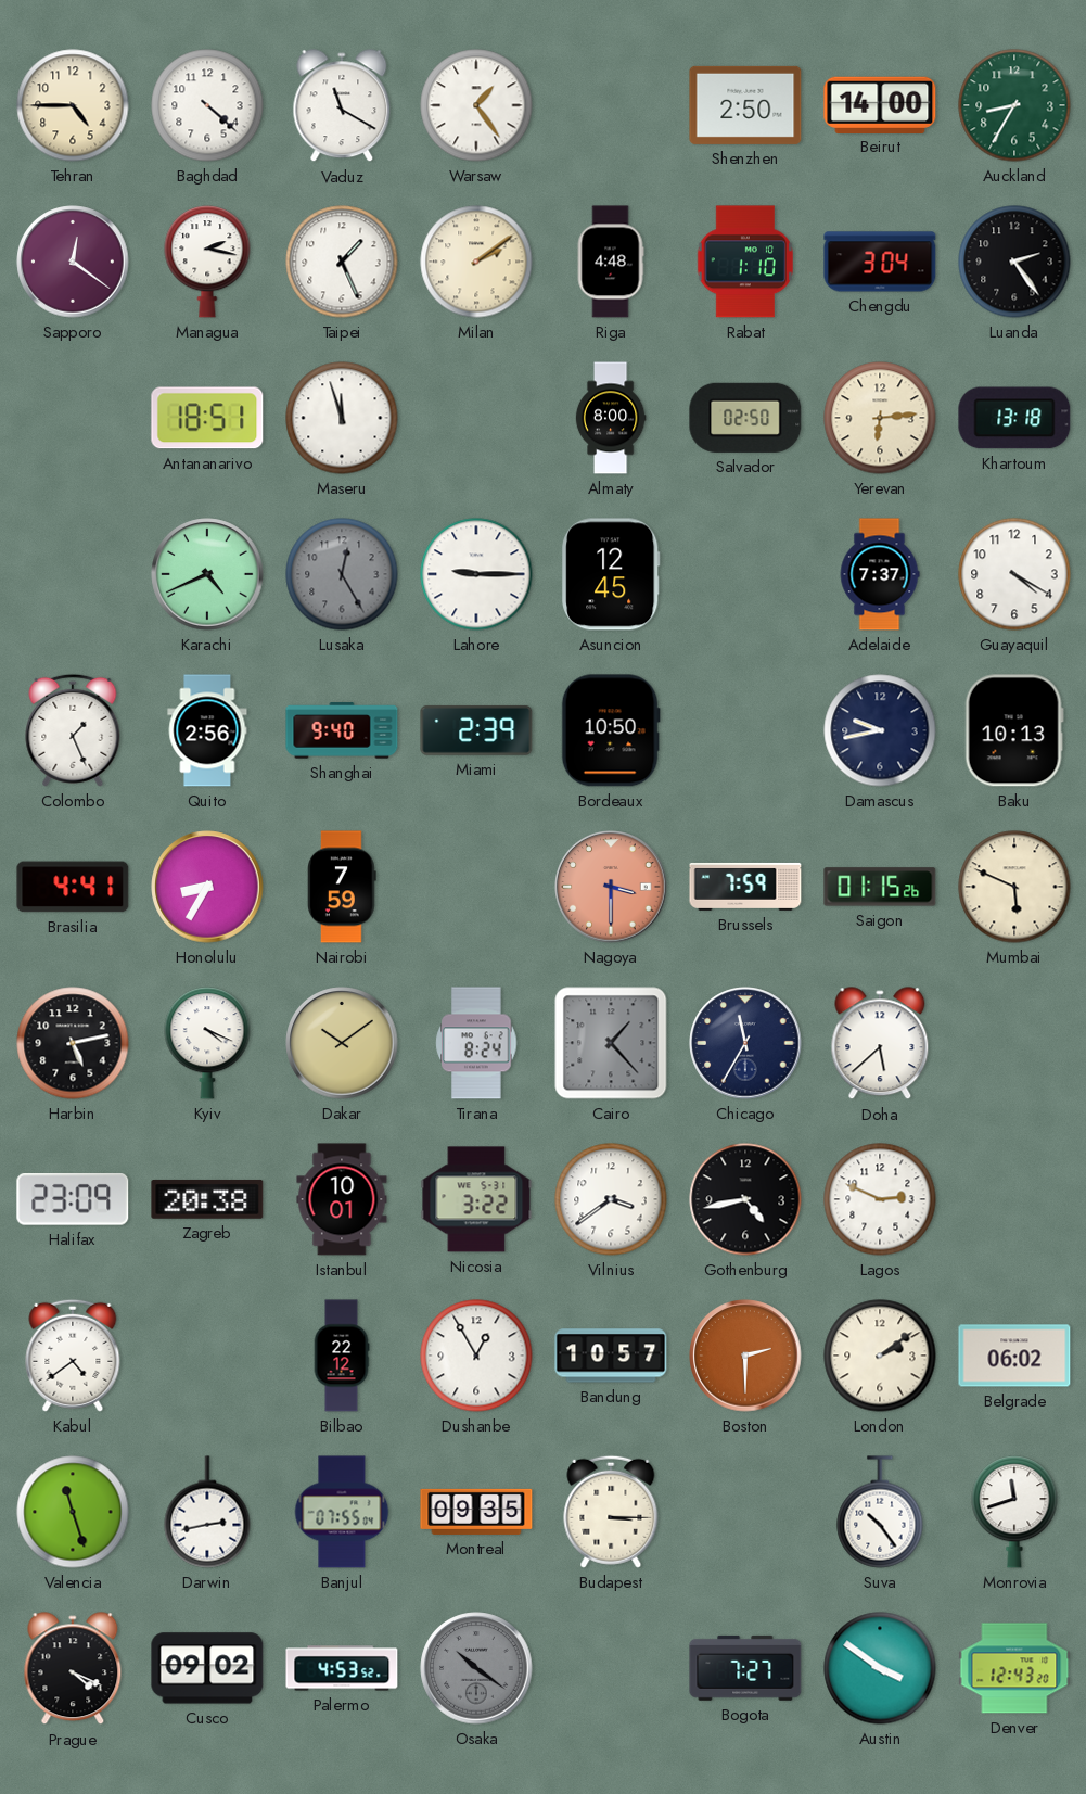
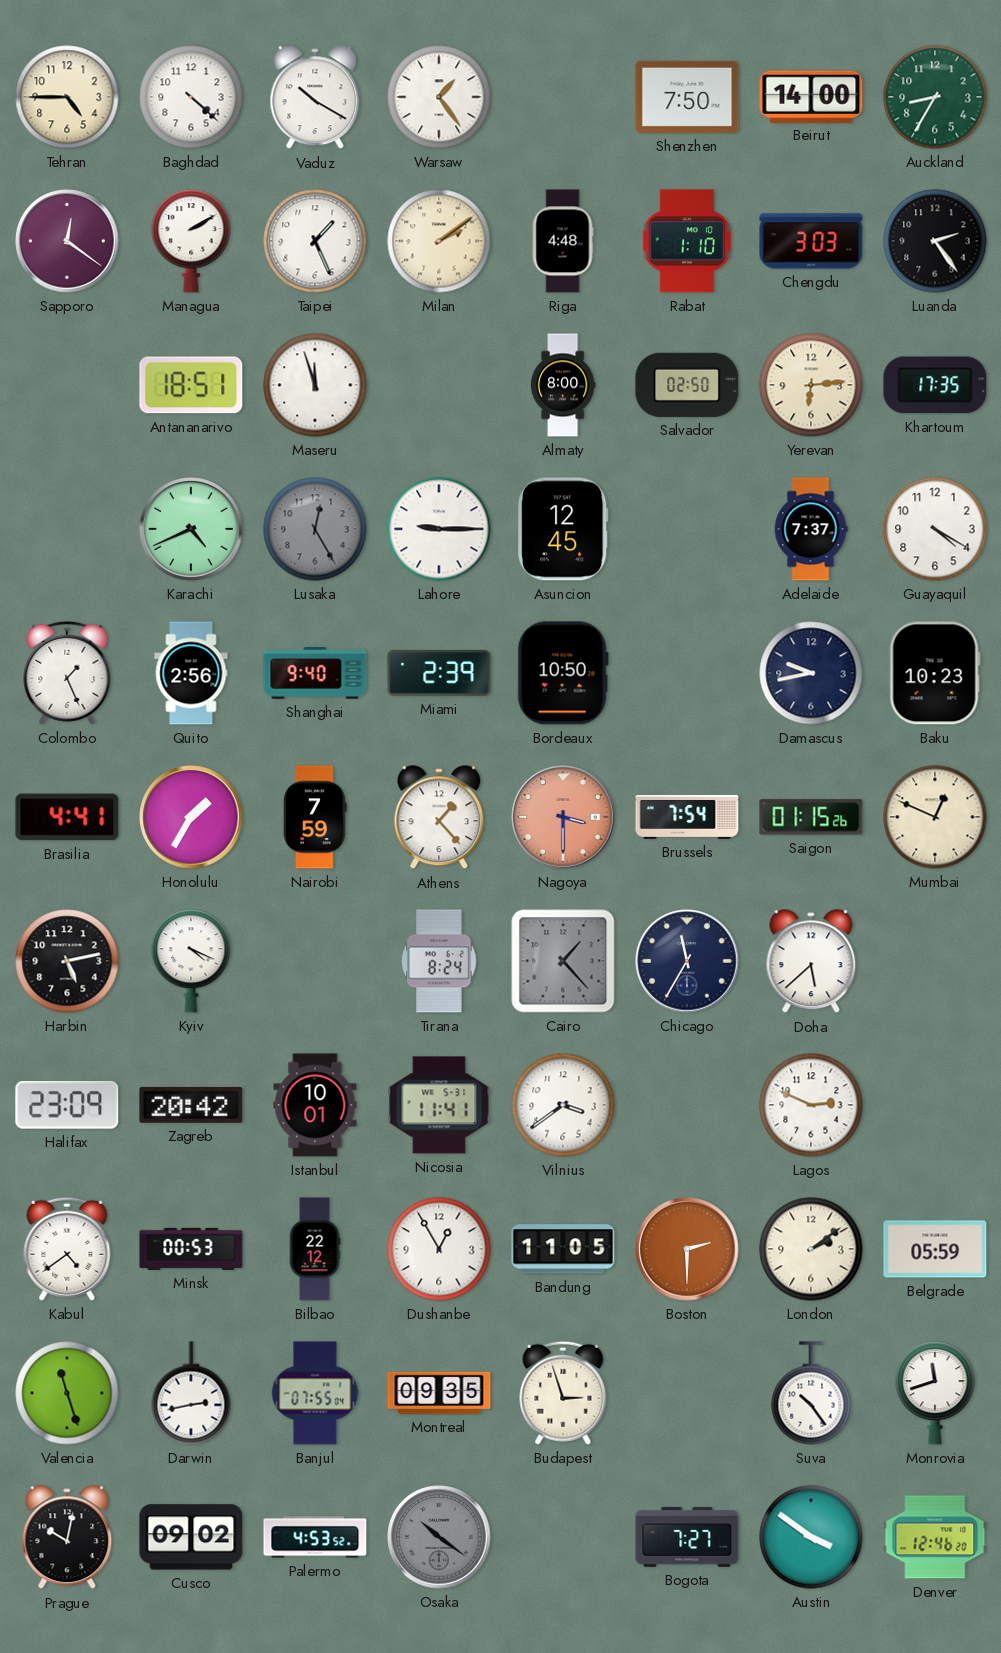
Vaduz: 11:20 -> 10:20 (315, 98)
Shenzhen: 2:50 -> 7:50 (687, 97)
Managua: 2:17 -> 2:10 (191, 241)
Chengdu: 3:04 -> 3:03 (811, 241)
Khartoum: 13:18 -> 17:35 (935, 385)
Baku: 10:13 -> 10:23 (935, 673)
Honolulu: 8:35 -> 1:35 (191, 817)
Athens: none -> 1:23 (439, 818)
Brussels: 7:59 -> 7:54 (687, 817)
Mumbai: 5:49 -> 12:49 (935, 817)
Dakar: 10:09 -> none (342, 1043)
Zagreb: 20:38 -> 20:42 (191, 1105)
Nicosia: 3:22 -> 11:41 (439, 1105)
Gothenburg: 4:43 -> none (745, 1199)
Minsk: none -> 00:53 (191, 1249)
Bandung: 10:57 -> 11:05 (563, 1249)
Belgrade: 06:02 -> 05:59 (935, 1249)
Budapest: 3:15 -> 2:57 (563, 1393)
Prague: 4:19 -> 10:02 (67, 1538)
Denver: 12:43 -> 12:46 (935, 1537)
